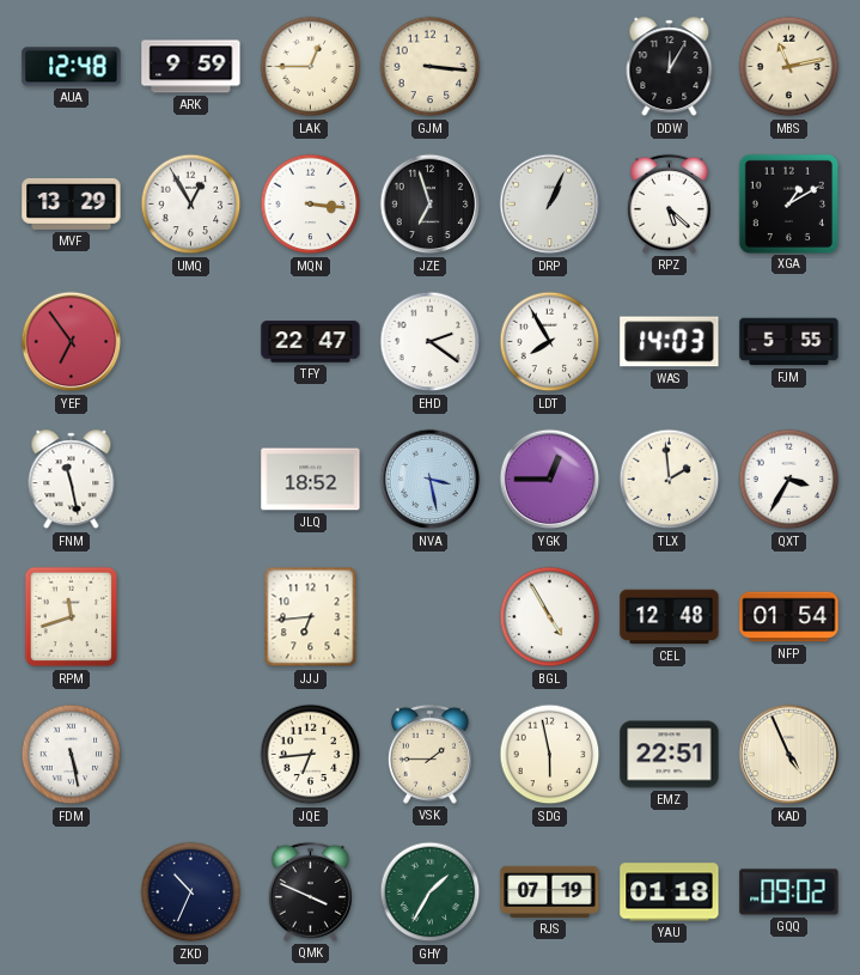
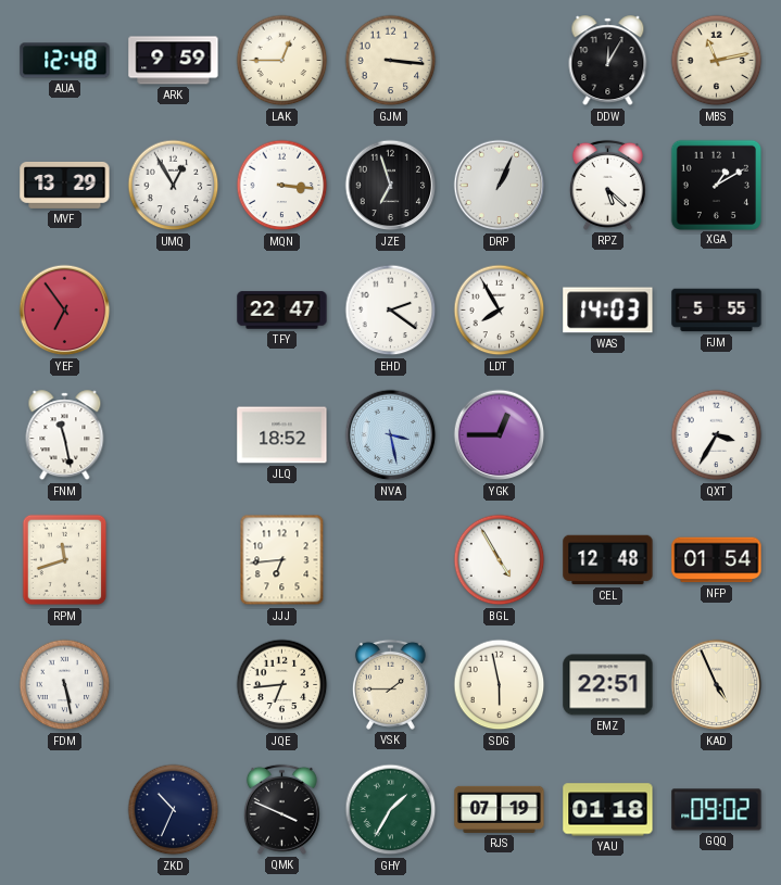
TLX: 1:59 -> none (670, 480)
